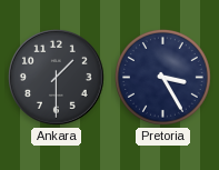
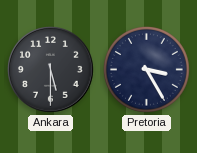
Ankara: 1:30 -> 5:30 (51, 70)
